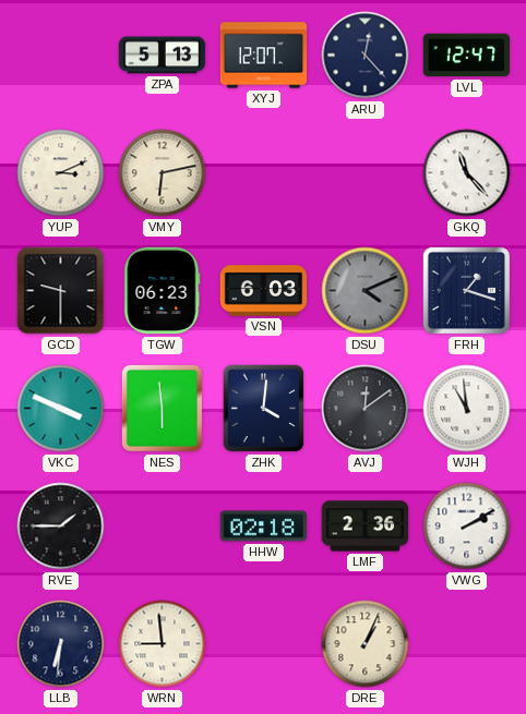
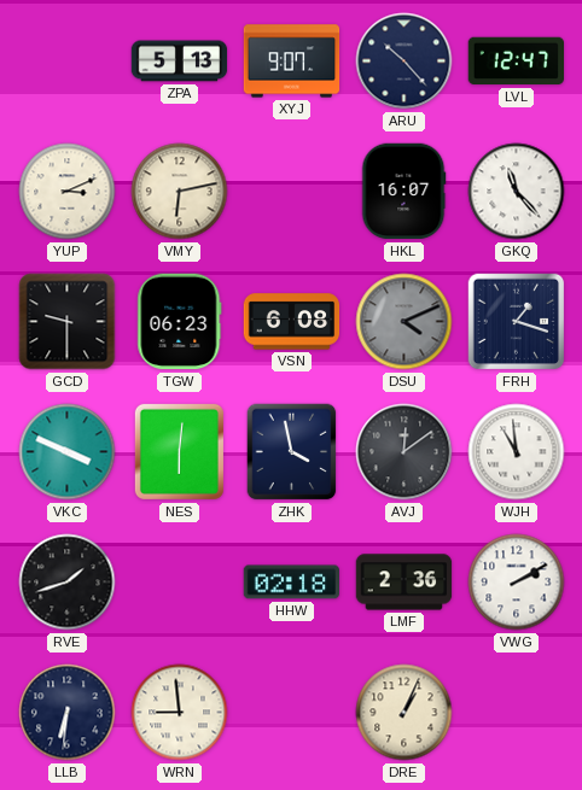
XYJ: 12:07 -> 9:07 (292, 62)
ARU: 12:23 -> 10:23 (405, 62)
HKL: none -> 16:07 (403, 192)
VSN: 6:03 -> 6:08 (292, 322)
NES: 5:59 -> 6:01 (179, 451)
ZHK: 4:01 -> 3:58 (292, 452)
RVE: 1:45 -> 1:42 (68, 583)
